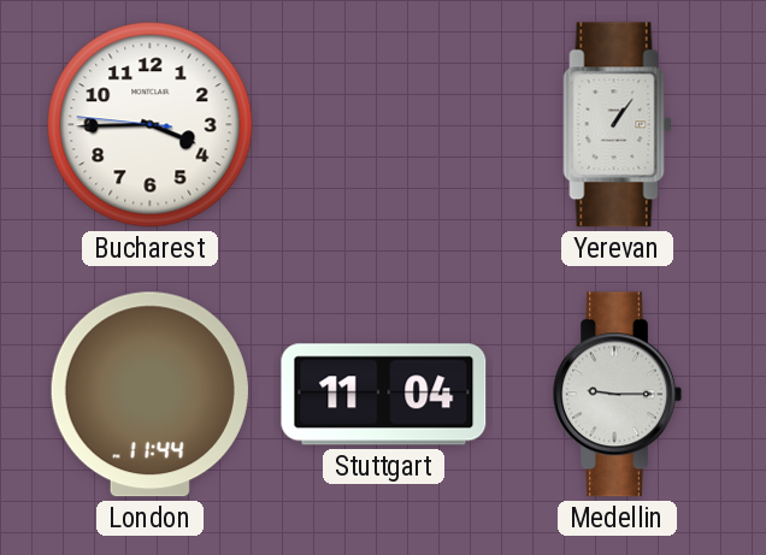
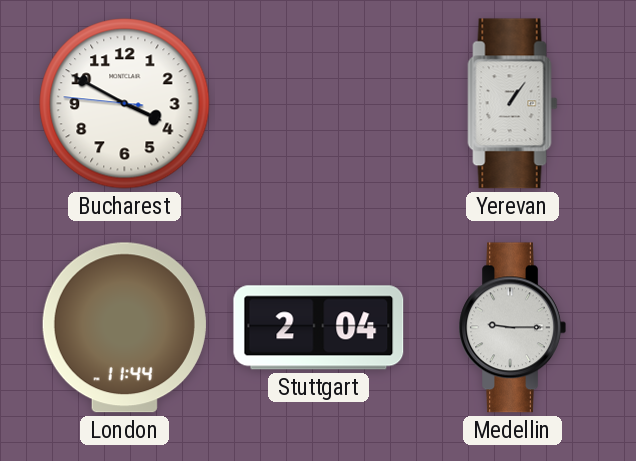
Bucharest: 3:44 -> 3:49 (125, 104)
Stuttgart: 11:04 -> 2:04 (319, 328)
